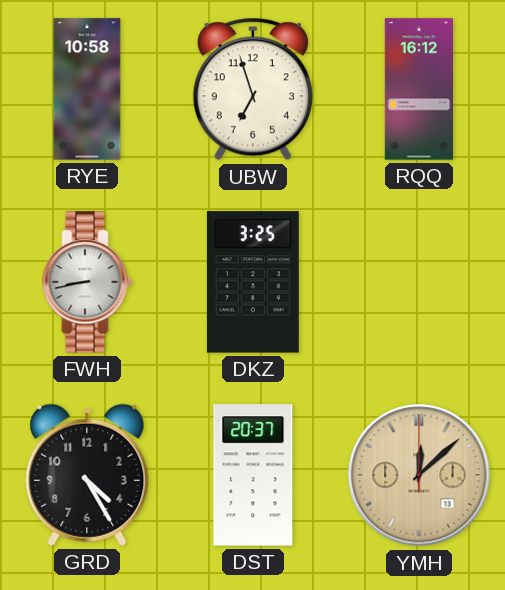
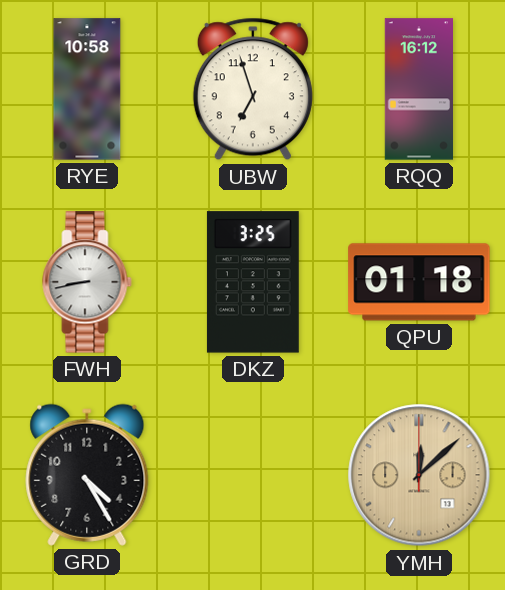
QPU: none -> 01:18 (419, 282)
DST: 20:37 -> none (253, 475)
